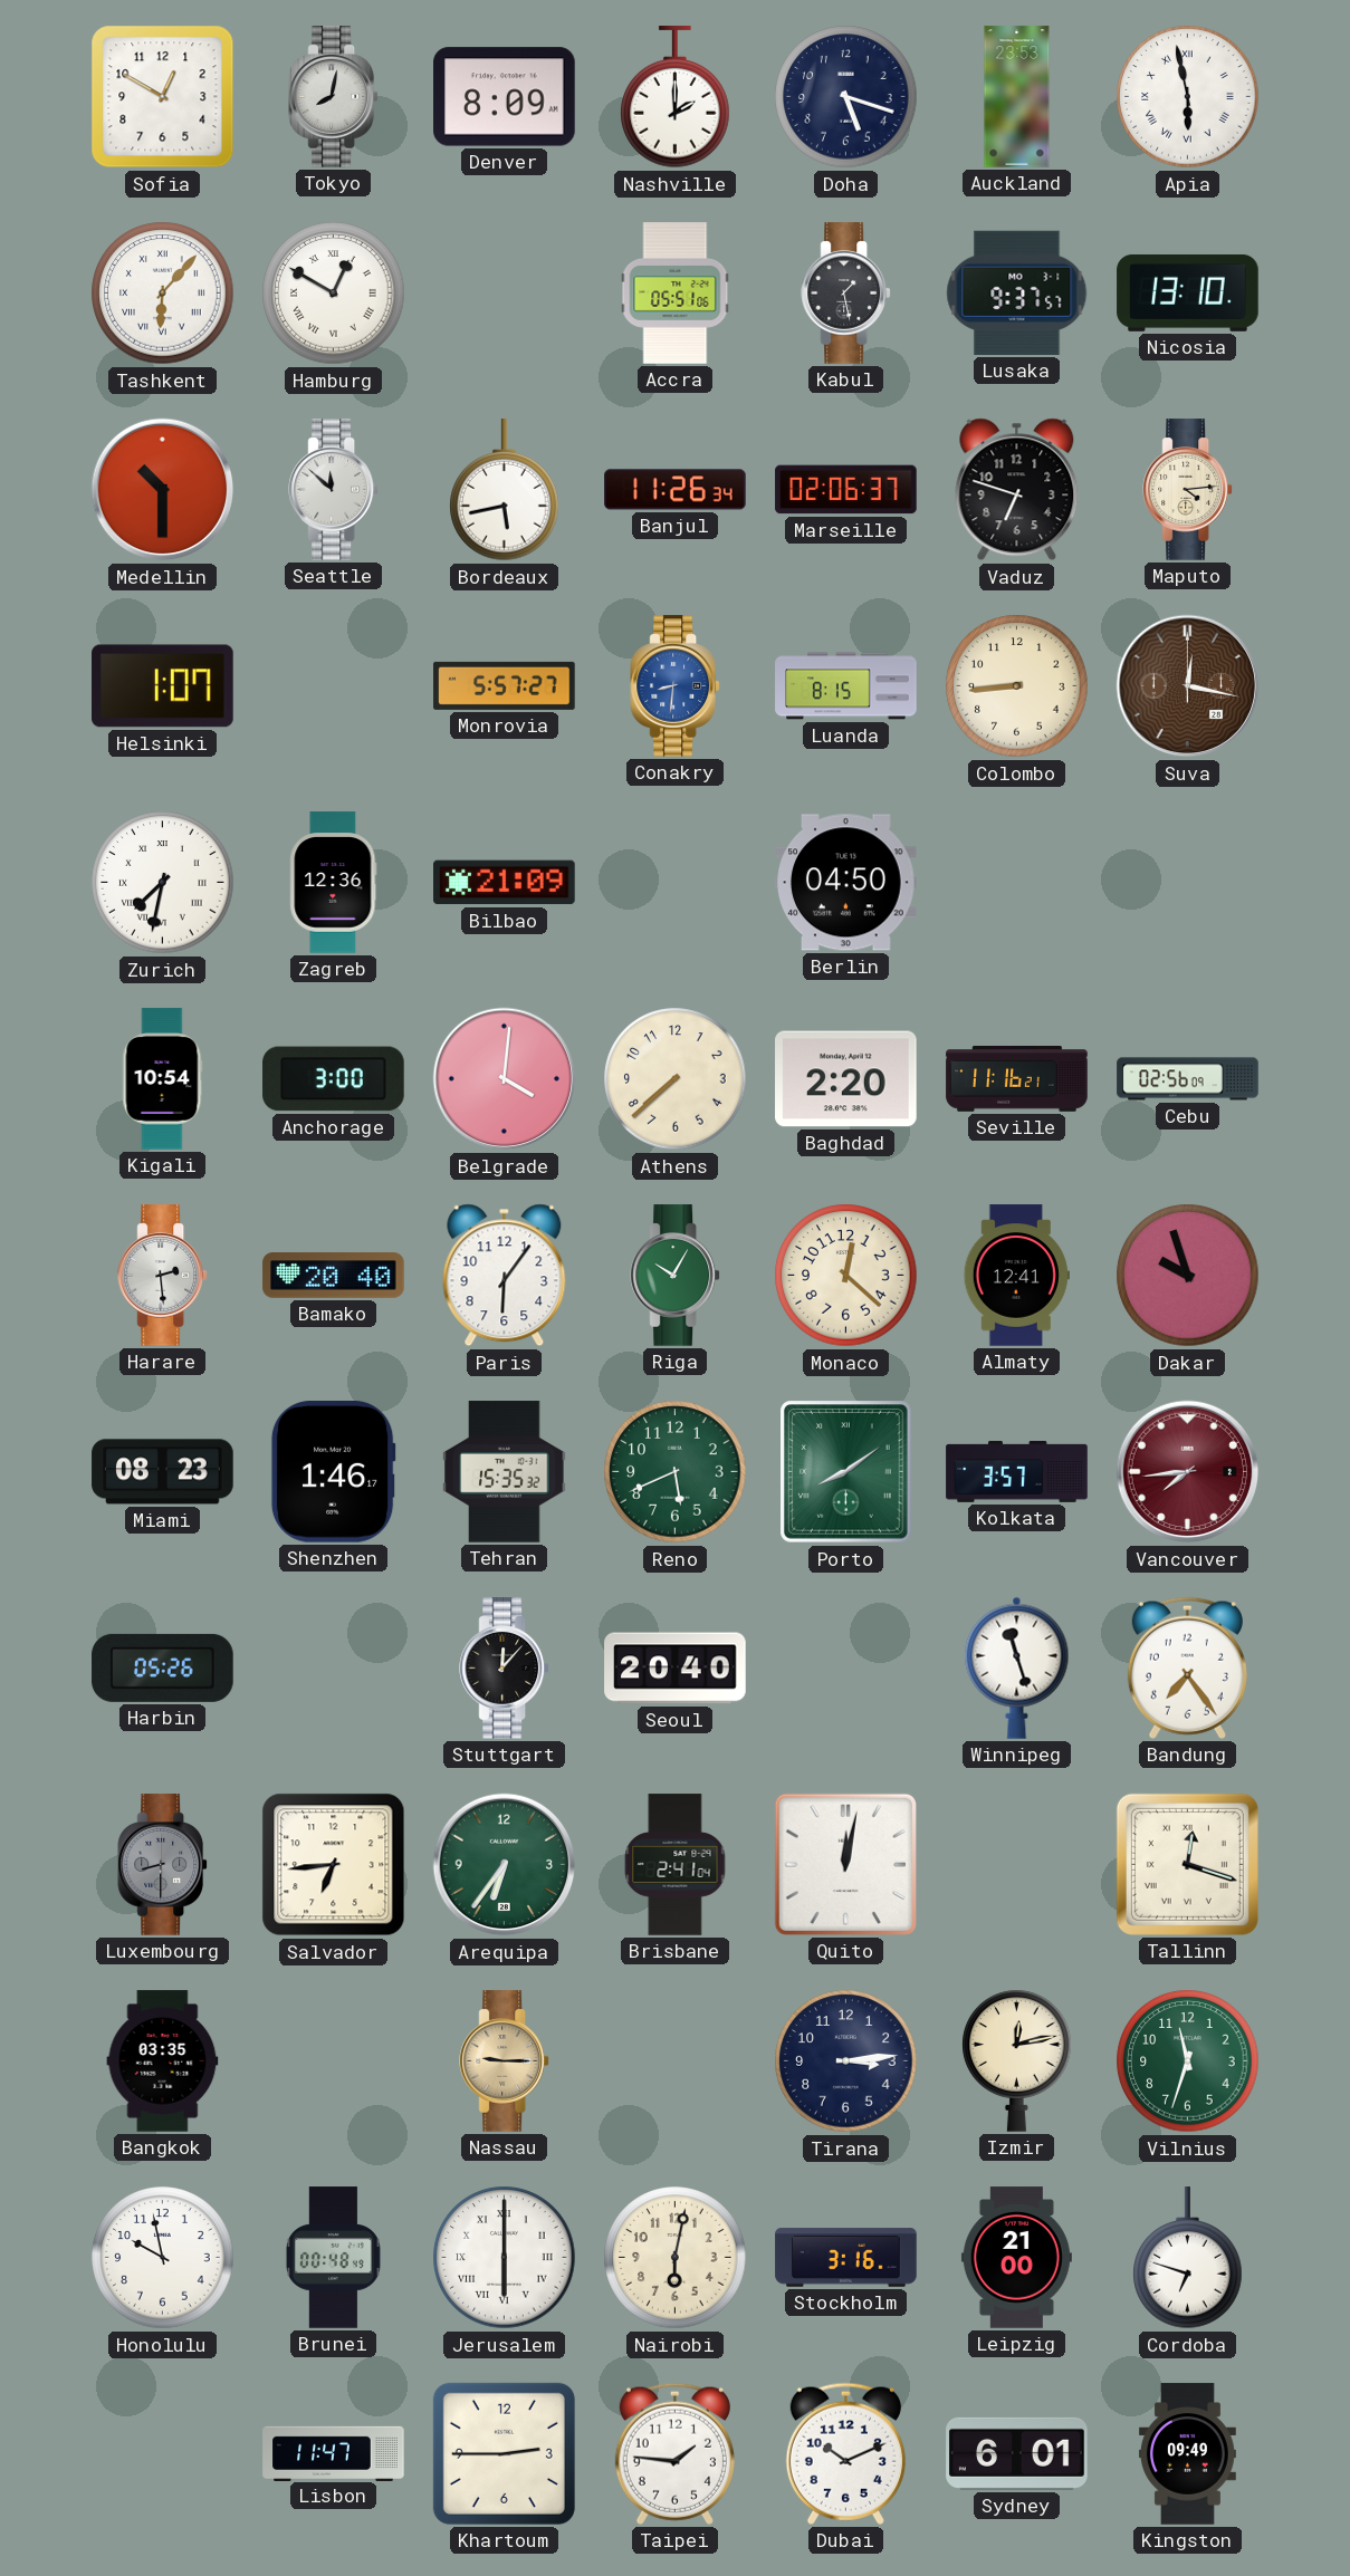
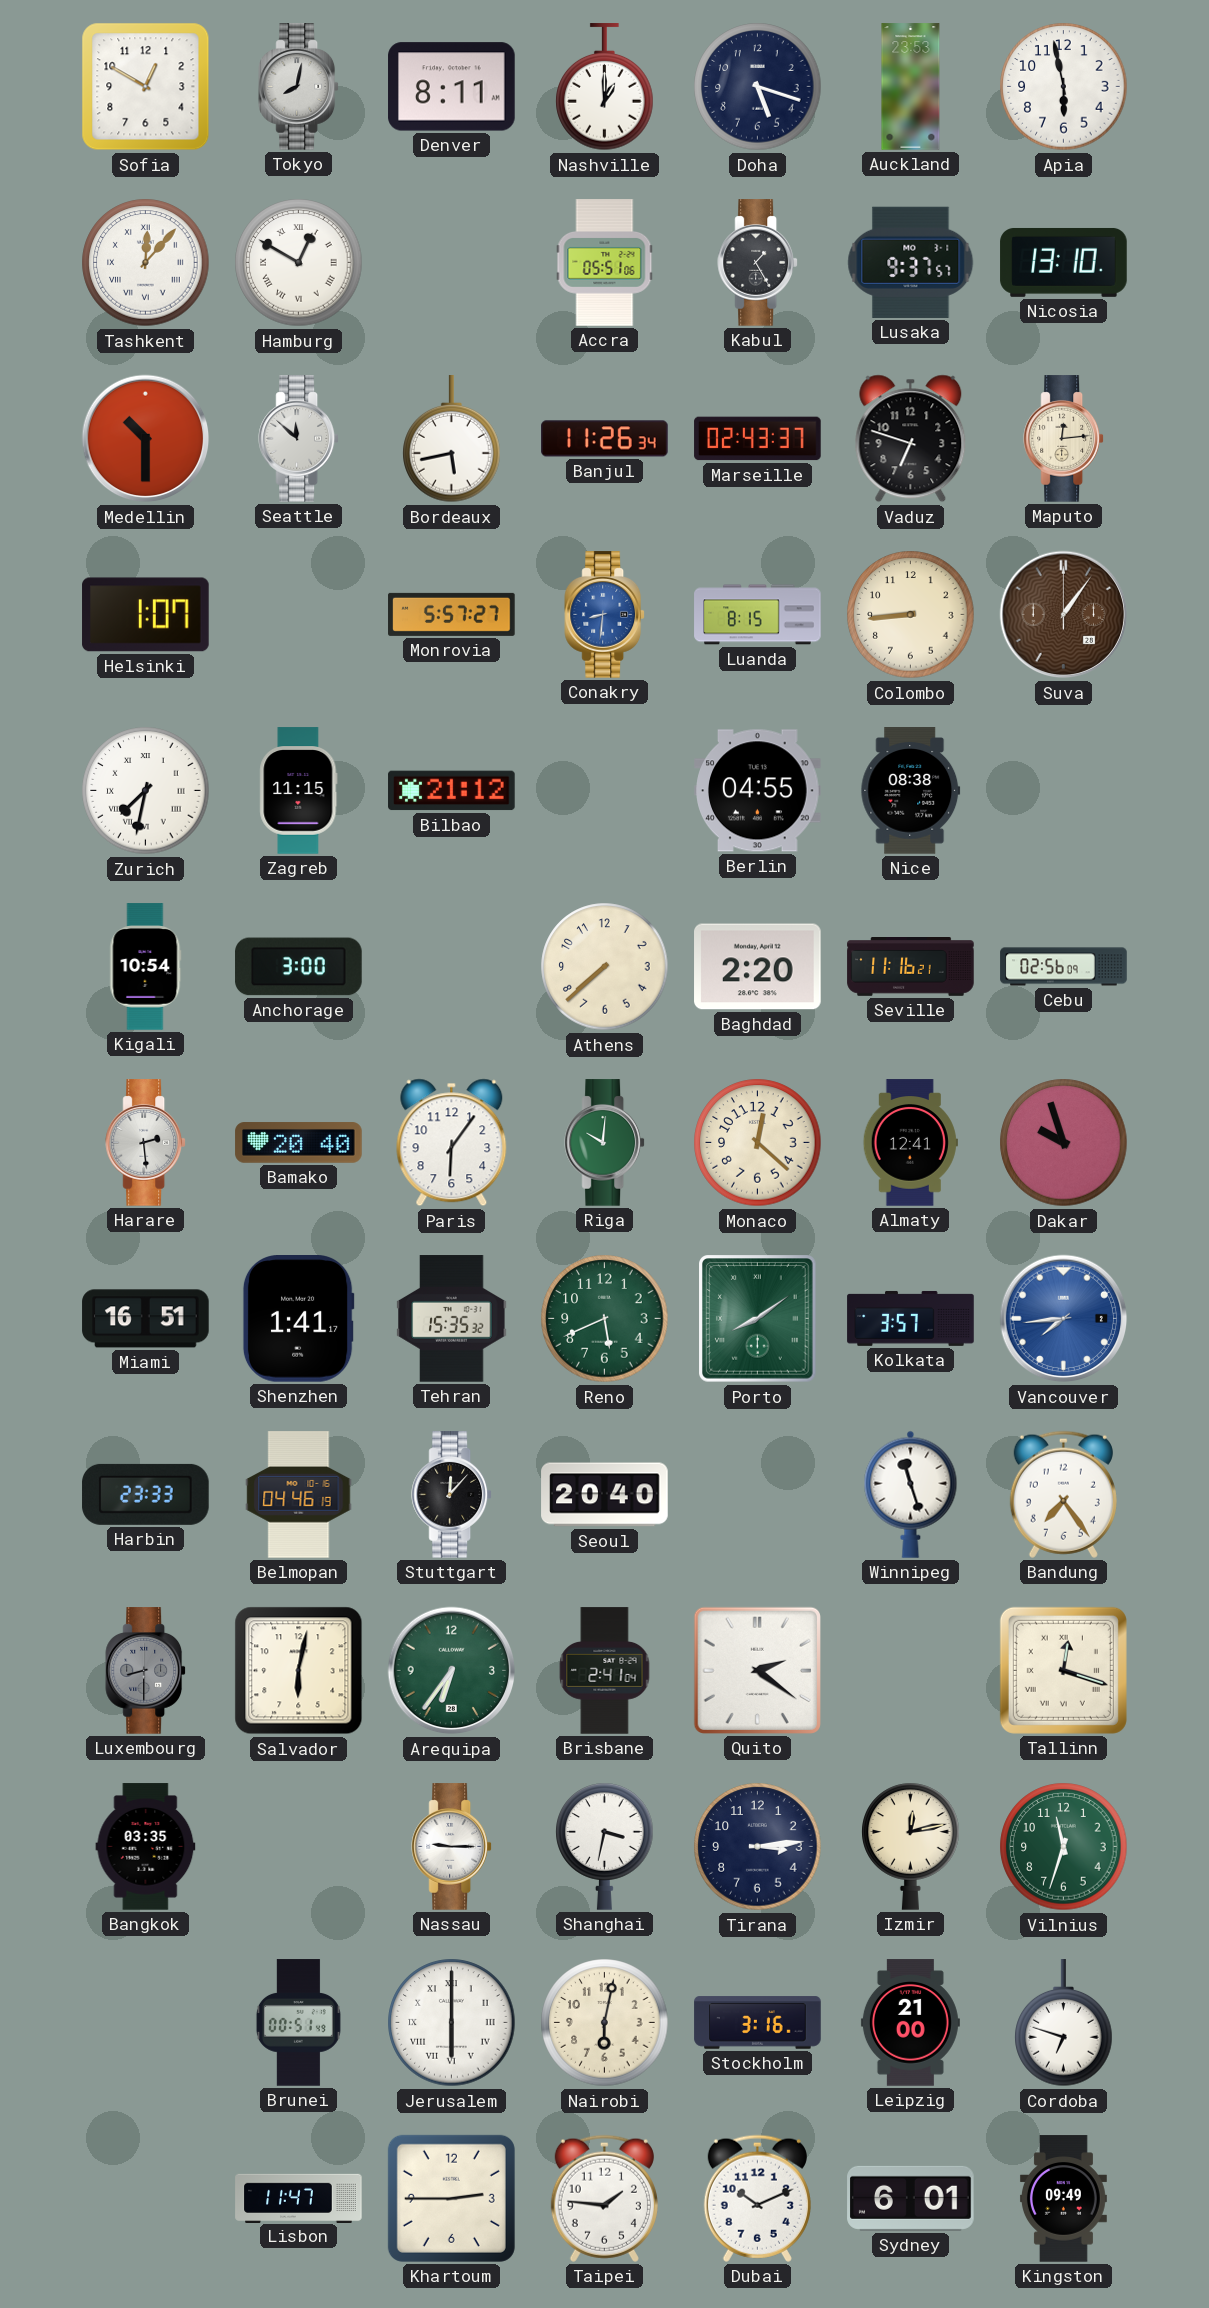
Denver: 8:09 -> 8:11 (452, 87)
Nashville: 2:00 -> 1:00 (605, 87)
Apia numerals: Roman -> Arabic (1064, 87)
Tashkent: 6:07 -> 12:07 (146, 263)
Kabul: 1:28 -> 1:25 (758, 263)
Marseille: 02:06 -> 02:43 (758, 439)
Maputo: 4:14 -> 12:14 (1064, 439)
Suva: 12:17 -> 1:06 (1064, 615)
Zagreb: 12:36 -> 11:15 (299, 791)
Bilbao: 21:09 -> 21:12 (452, 791)
Berlin: 04:50 -> 04:55 (758, 791)
Nice: none -> 08:38 (911, 791)
Belgrade: 4:01 -> none (505, 1079)
Riga: 10:05 -> 10:01 (605, 1143)
Miami: 08:23 -> 16:51 (146, 1319)
Shenzhen: 1:46 -> 1:41 (298, 1319)
Vancouver dial: burgundy -> blue (1064, 1319)
Harbin: 05:26 -> 23:33 (146, 1494)
Belmopan: none -> 04:46 (299, 1495)
Salvador: 6:44 -> 6:02 (299, 1671)
Quito: 12:02 -> 2:21 (757, 1670)
Nassau dial: champagne -> white (452, 1847)
Shanghai: none -> 3:32 (605, 1846)
Honolulu: 9:58 -> none (163, 2258)
Brunei: 00:48 -> 00:51 (298, 2023)
